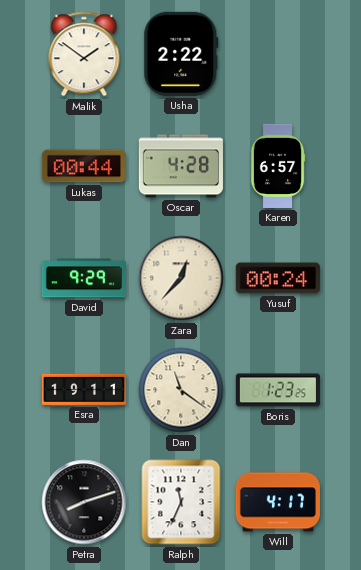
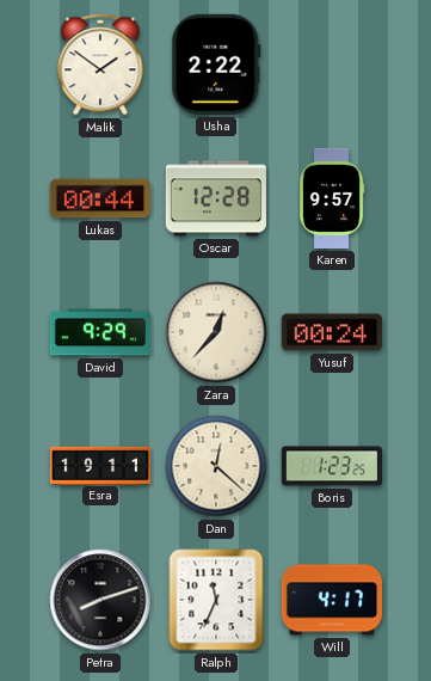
Oscar: 4:28 -> 12:28 (216, 198)
Karen: 6:57 -> 9:57 (332, 198)
Dan: 11:21 -> 12:22 (216, 466)
